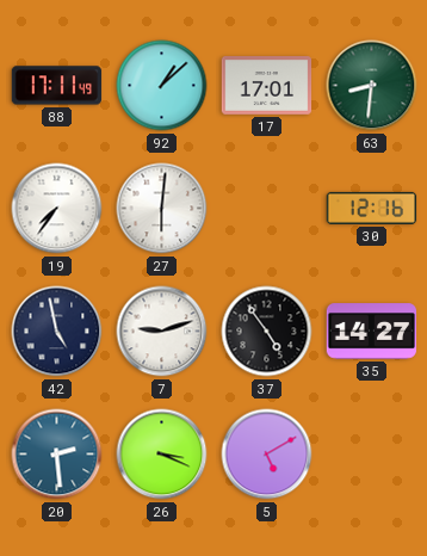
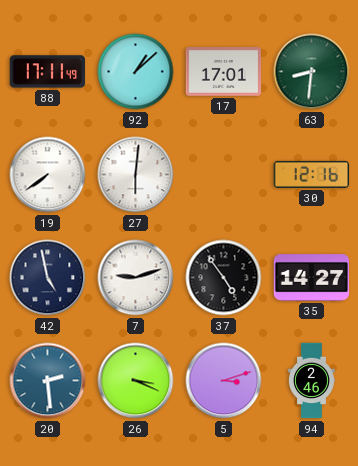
19: 7:36 -> 7:39 (48, 175)
5: 5:10 -> 3:12 (224, 381)
94: none -> 2:46 (312, 381)
